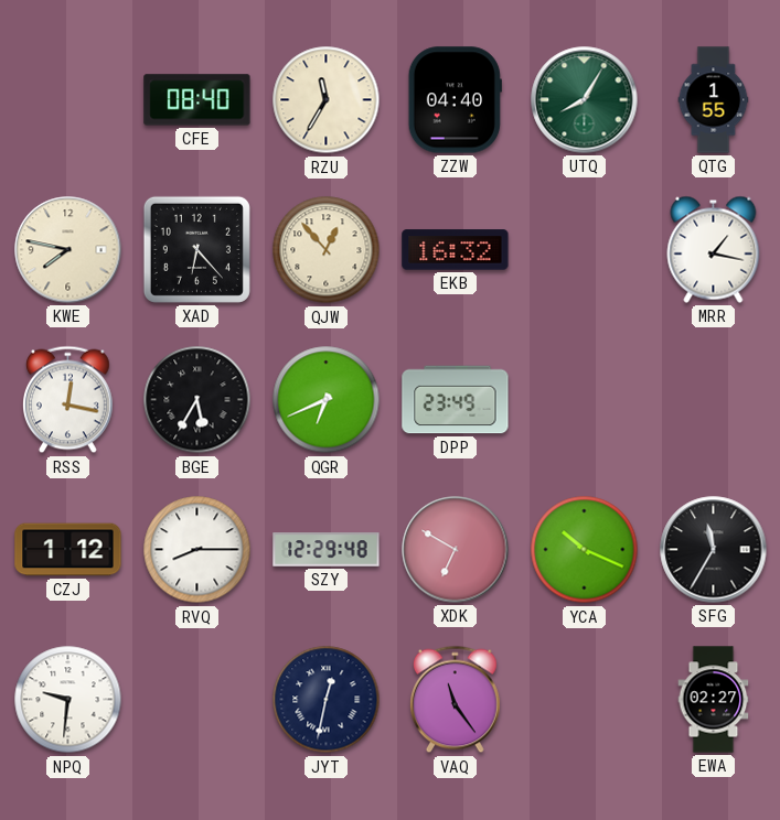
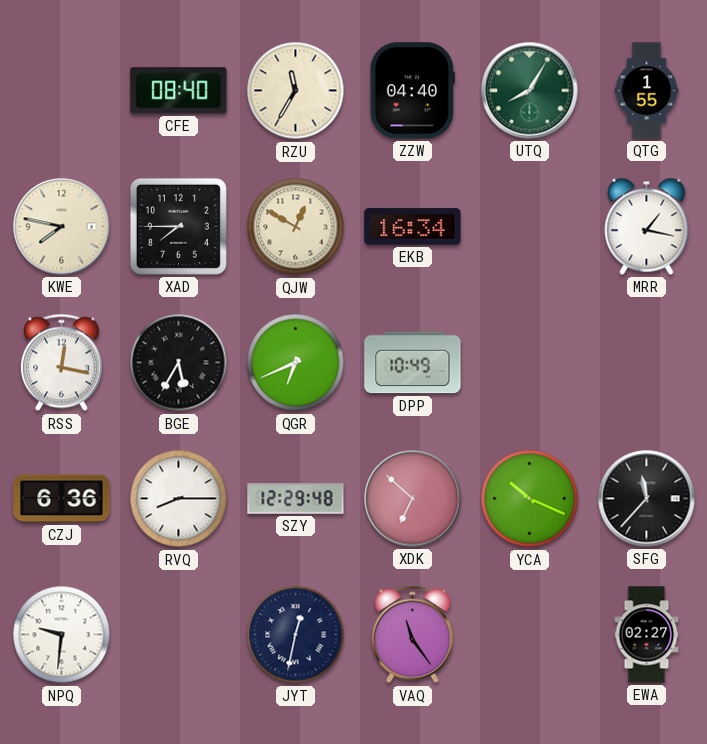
XAD: 6:23 -> 7:45 (178, 226)
QJW: 12:53 -> 12:50 (296, 227)
EKB: 16:32 -> 16:34 (413, 227)
DPP: 23:49 -> 10:49 (413, 363)
CZJ: 1:12 -> 6:36 (62, 499)
XDK: 6:50 -> 6:52 (413, 499)
SFG: 11:35 -> 11:37 (647, 499)
